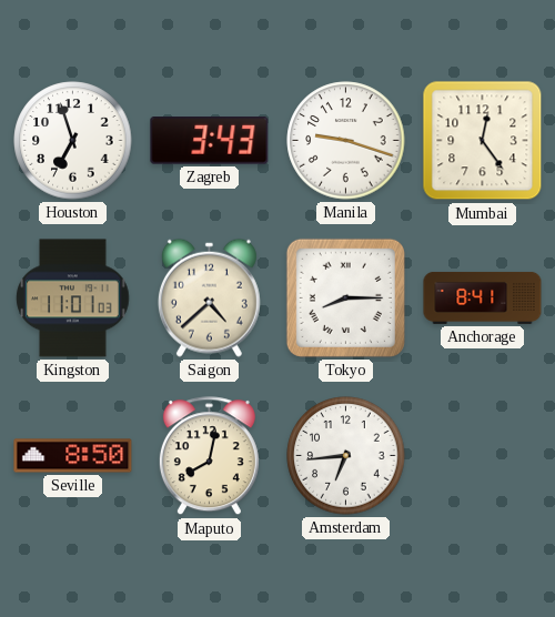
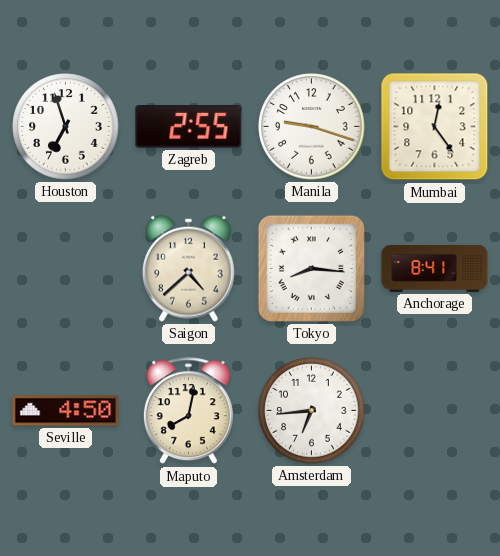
Zagreb: 3:43 -> 2:55 (189, 127)
Kingston: 11:01 -> none (73, 299)
Tokyo: 8:15 -> 8:16 (311, 268)
Seville: 8:50 -> 4:50 (66, 411)
